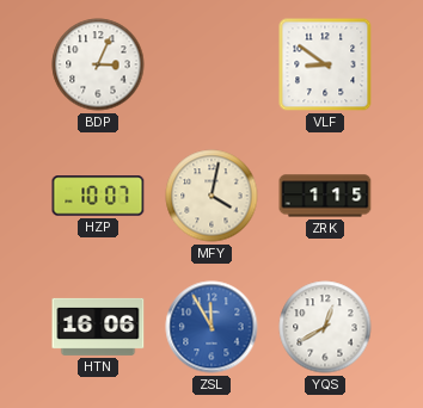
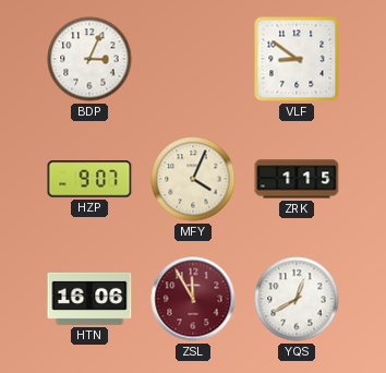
HZP: 10:07 -> 9:07 (89, 179)
MFY: 4:02 -> 4:04 (193, 179)
ZSL dial: blue -> burgundy (193, 299)
